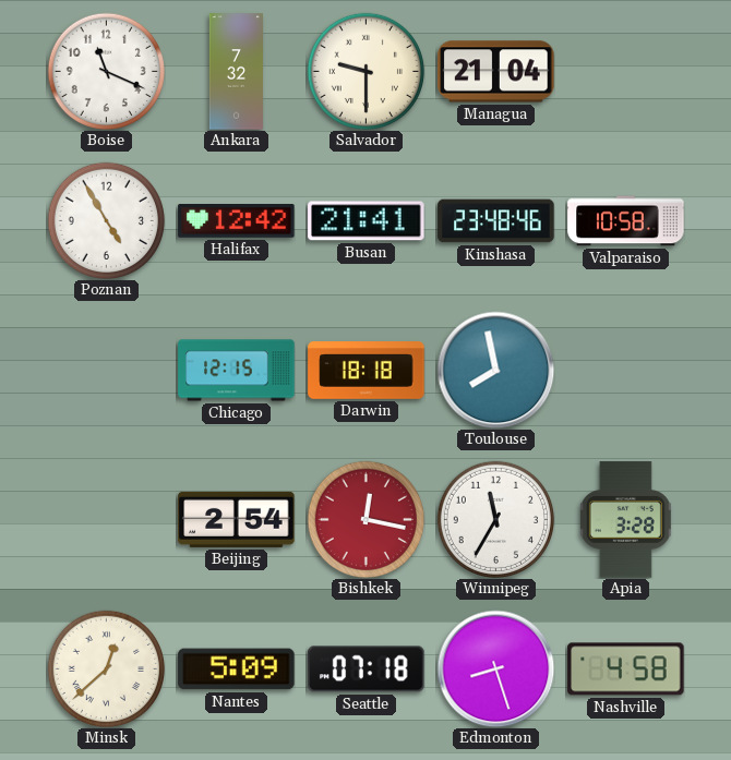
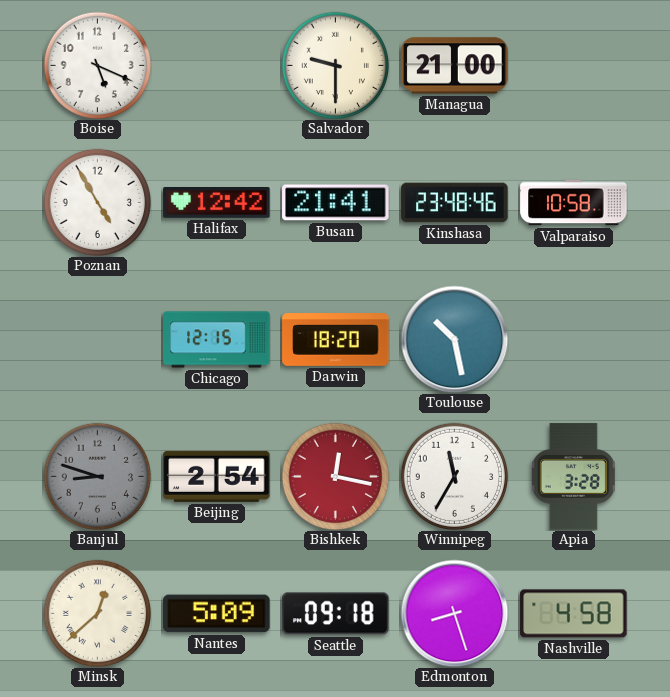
Boise: 11:19 -> 5:19 (97, 65)
Ankara: 7:32 -> none (237, 72)
Managua: 21:04 -> 21:00 (455, 66)
Darwin: 18:18 -> 18:20 (336, 340)
Toulouse: 7:58 -> 10:28 (454, 339)
Banjul: none -> 8:48 (97, 476)
Seattle: 07:18 -> 09:18 (336, 614)
